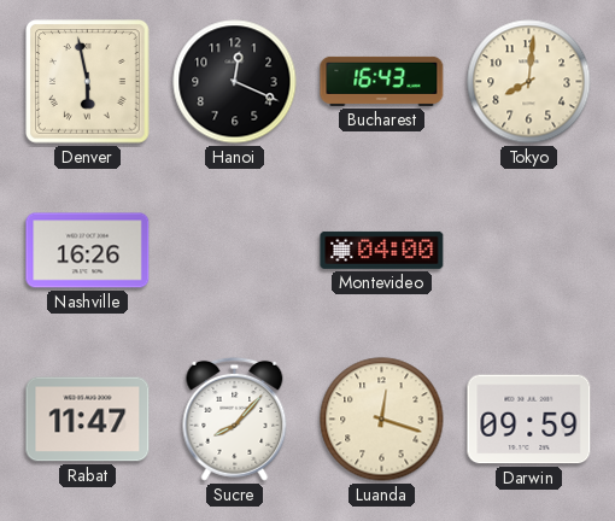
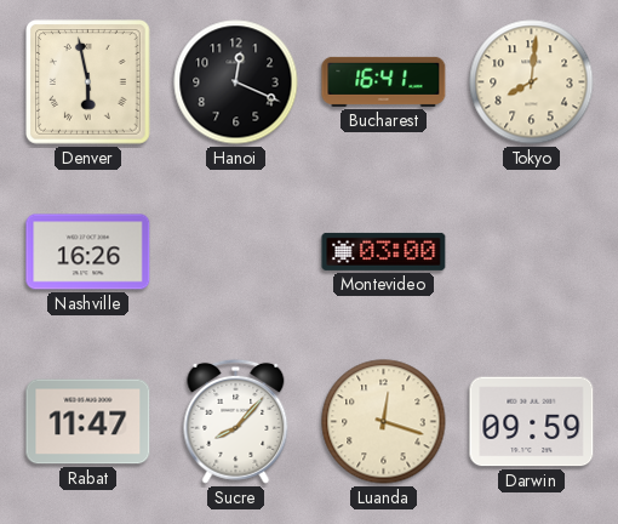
Bucharest: 16:43 -> 16:41 (384, 81)
Montevideo: 04:00 -> 03:00 (384, 251)
